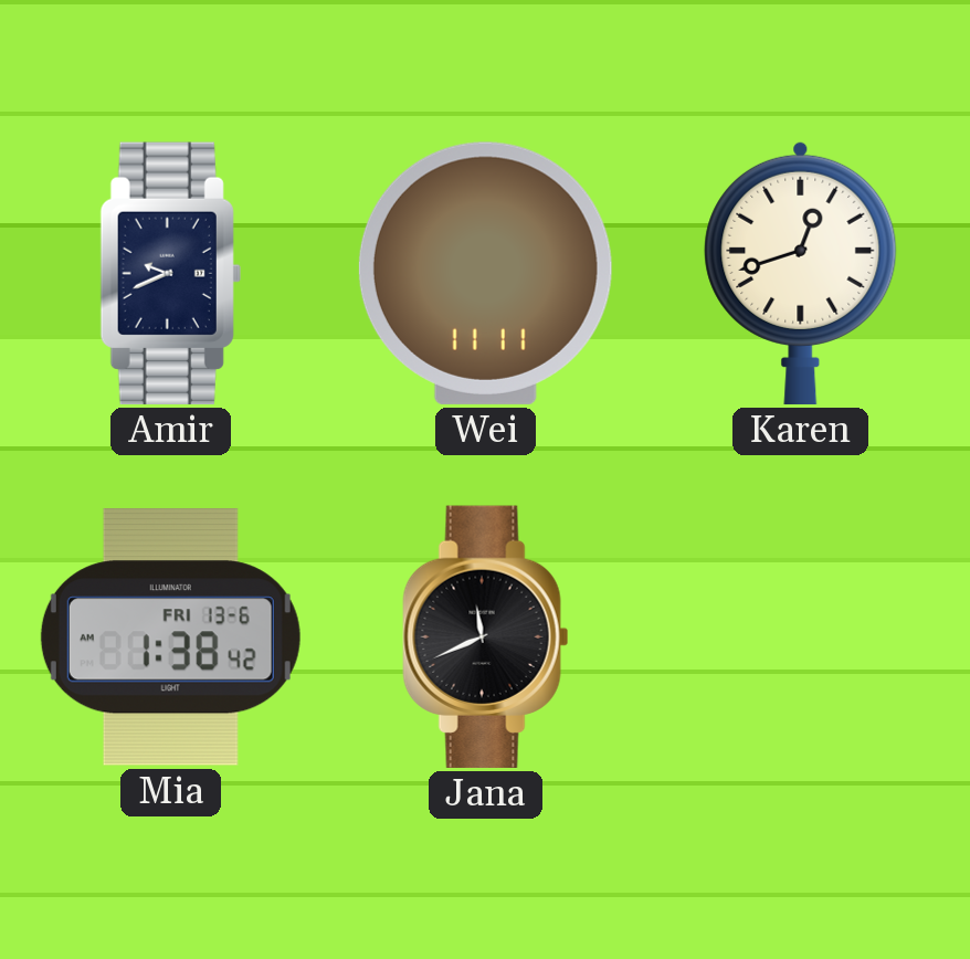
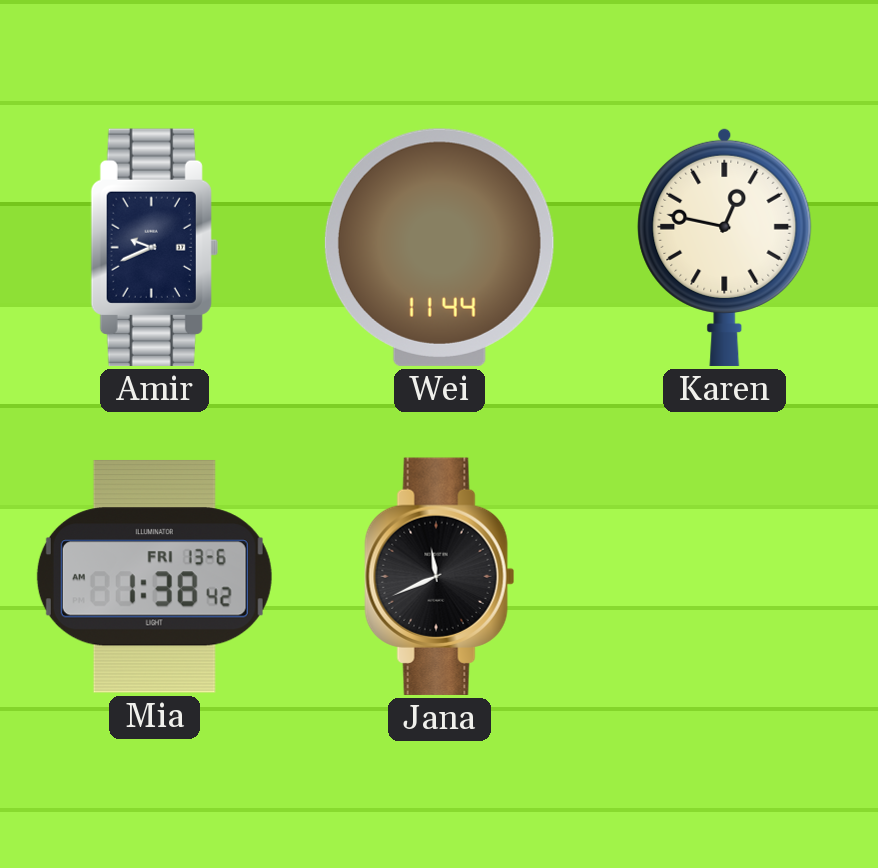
Wei: 11:11 -> 11:44 (439, 247)
Karen: 12:42 -> 12:47 (725, 247)
